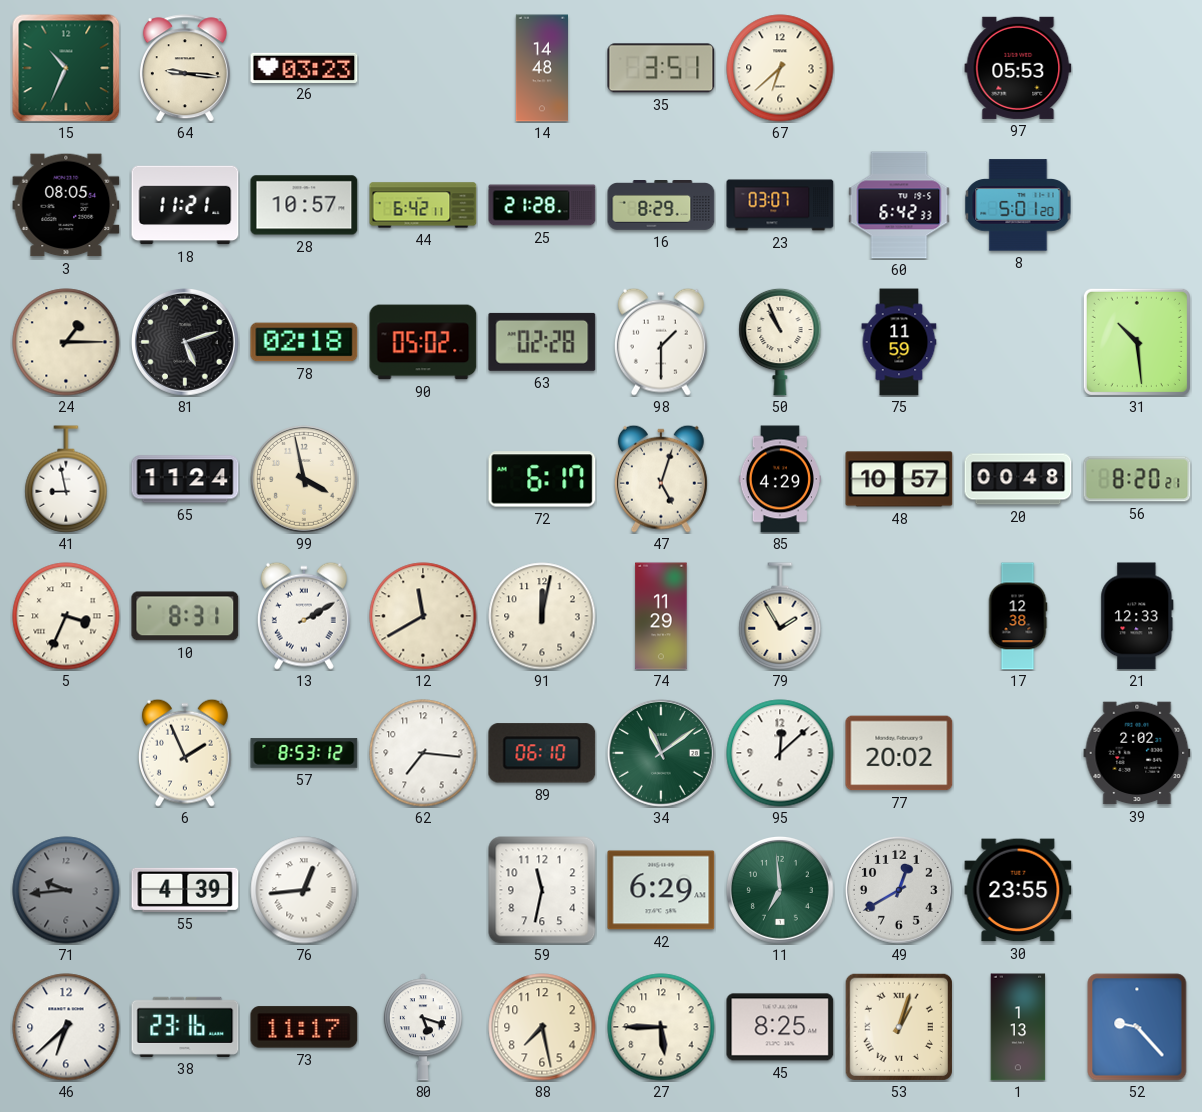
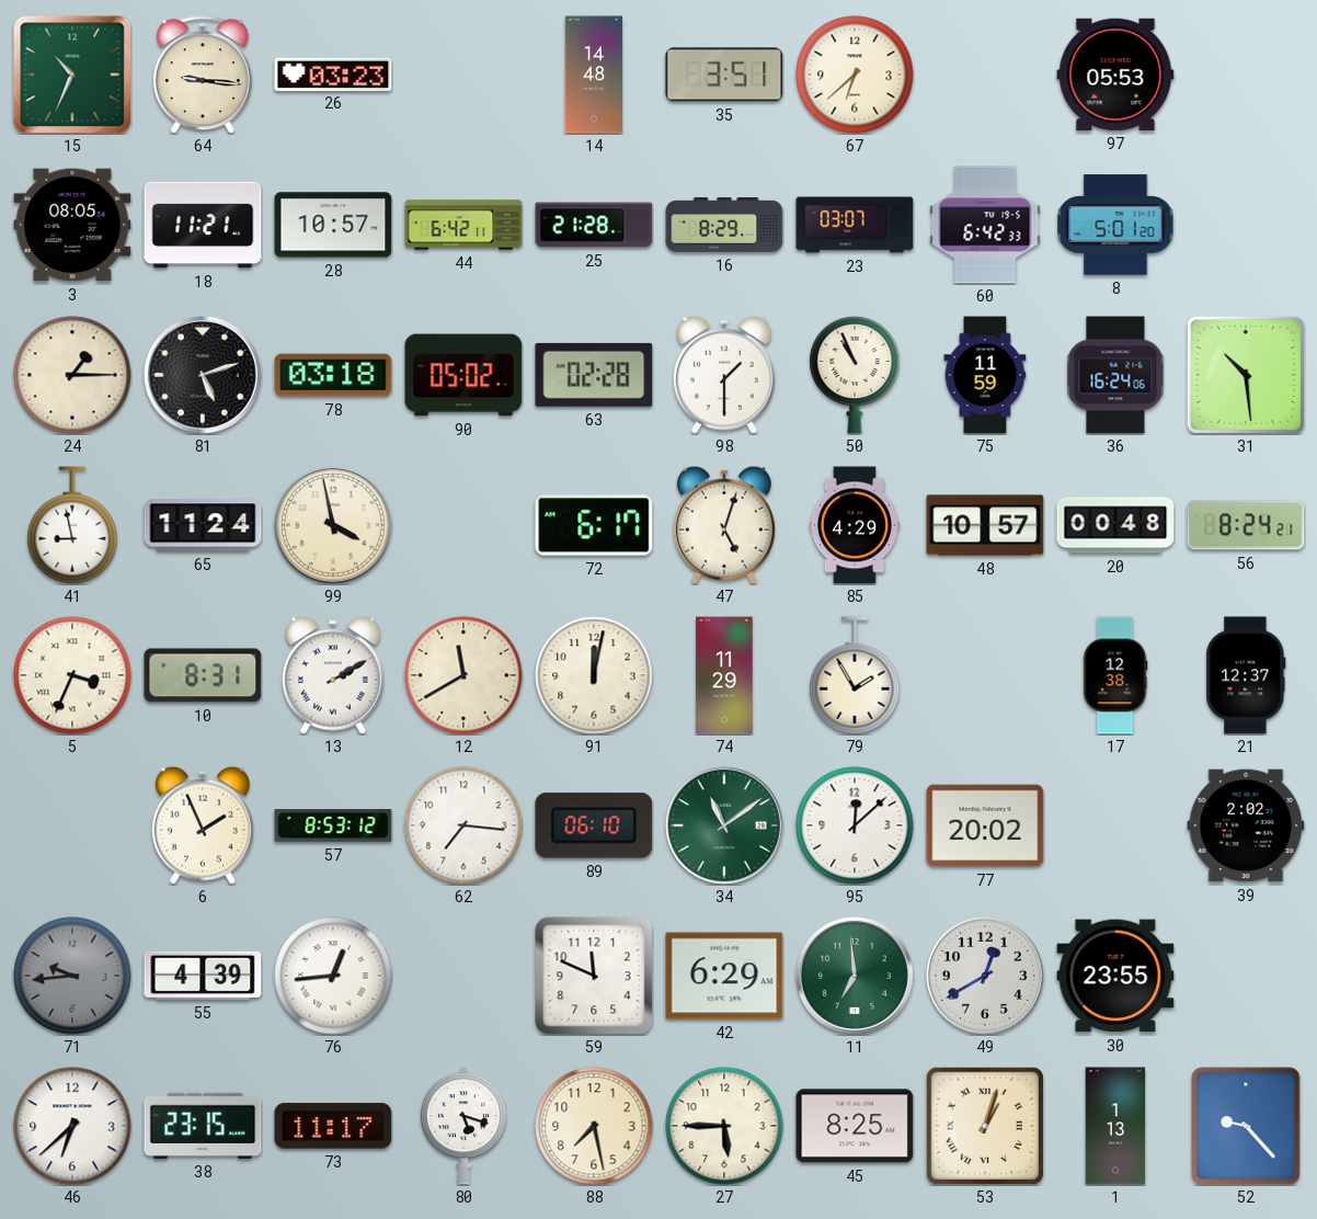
78: 02:18 -> 03:18 (333, 375)
36: none -> 16:24 (1115, 375)
56: 8:20 -> 8:24 (1246, 525)
21: 12:33 -> 12:37 (1246, 675)
59: 11:32 -> 11:49 (594, 976)
38: 23:16 -> 23:15 (203, 1126)
